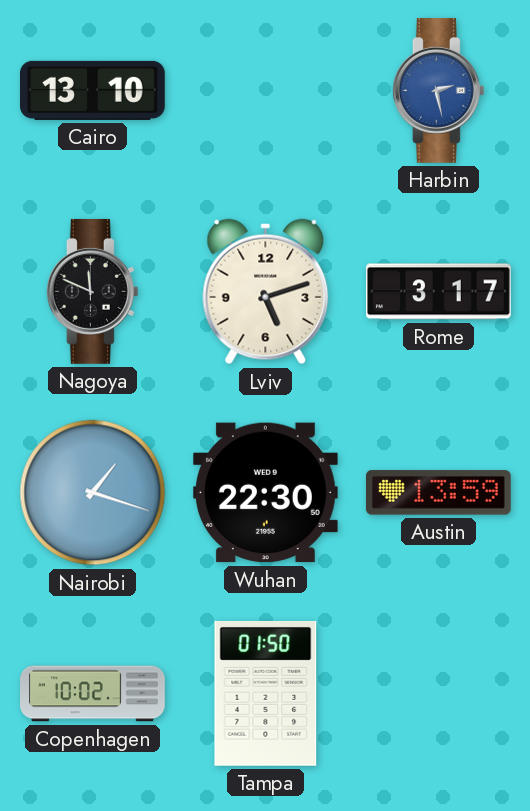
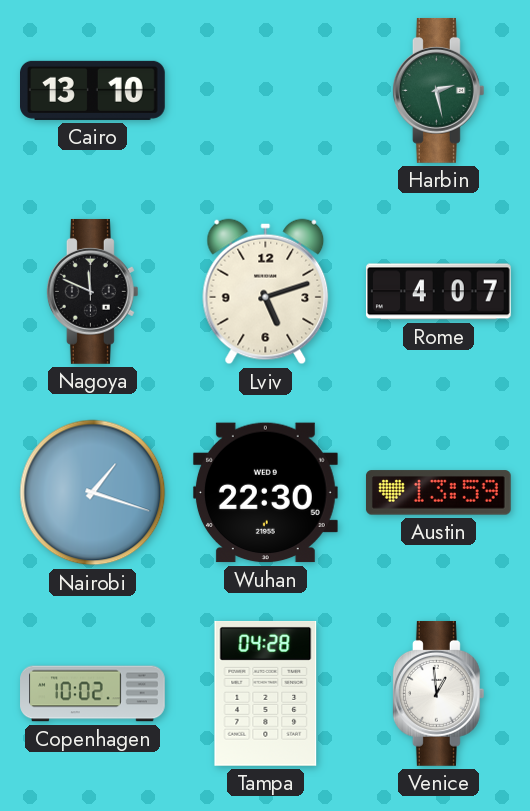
Harbin dial: blue -> green (438, 90)
Rome: 3:17 -> 4:07 (439, 292)
Tampa: 01:50 -> 04:28 (266, 693)
Venice: none -> 12:59 (438, 693)
